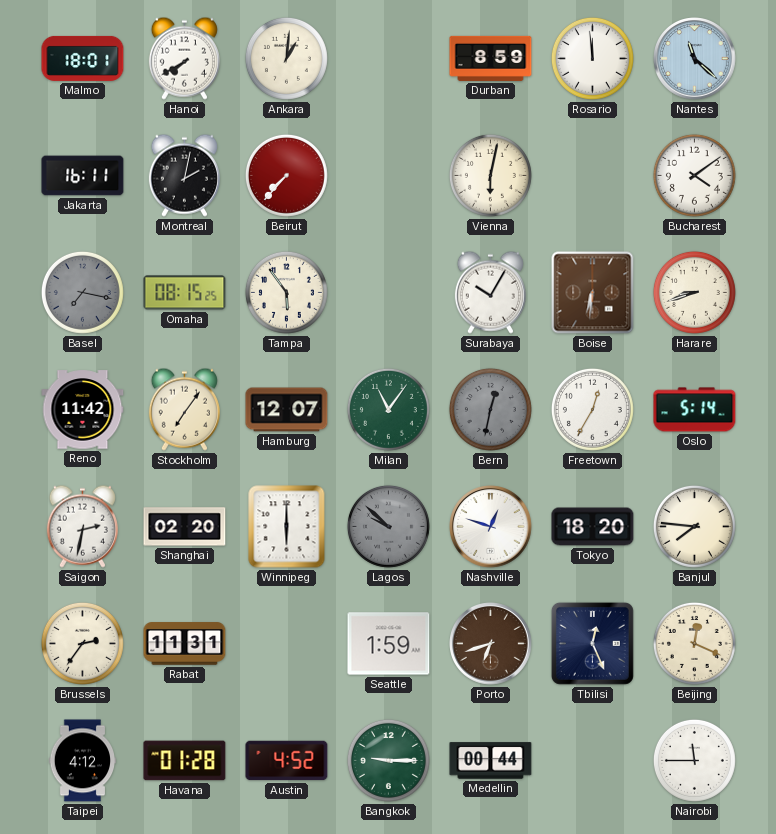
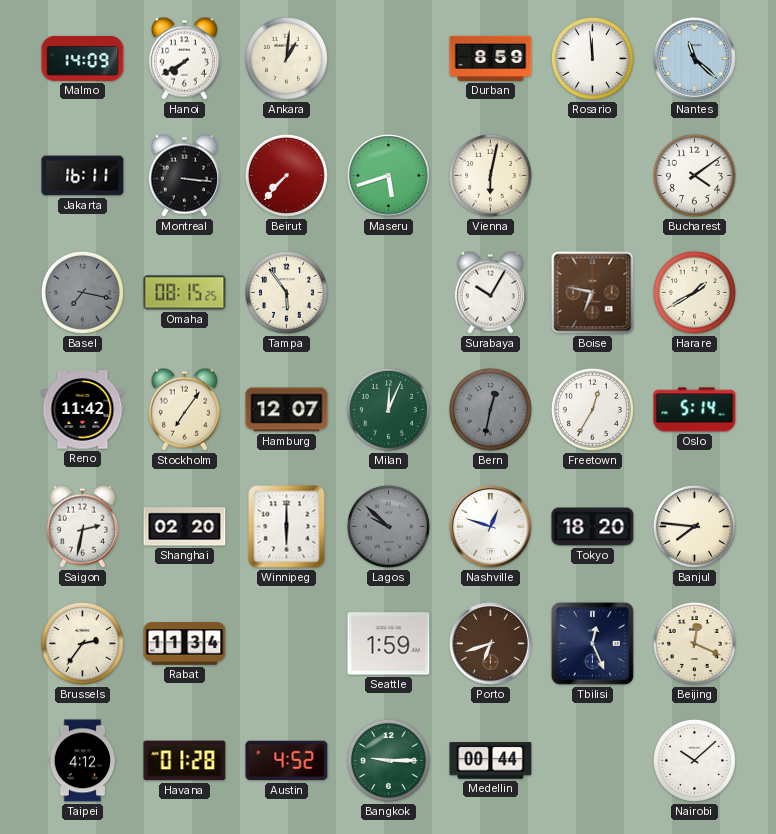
Malmo: 18:01 -> 14:09 (83, 58)
Montreal: 2:02 -> 3:16 (184, 175)
Maseru: none -> 5:42 (389, 176)
Boise: 6:31 -> 6:47 (593, 293)
Harare: 8:42 -> 1:40 (694, 292)
Milan: 11:06 -> 12:04 (388, 409)
Rabat: 11:31 -> 11:34 (185, 644)
Nairobi: 11:45 -> 10:08 (694, 760)
